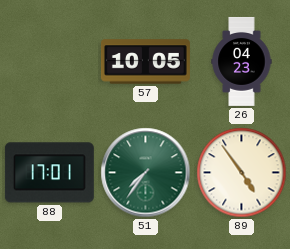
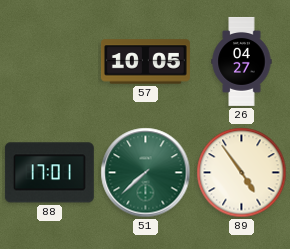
26: 04:23 -> 04:27 (242, 61)
51: 7:36 -> 7:38 (146, 173)
